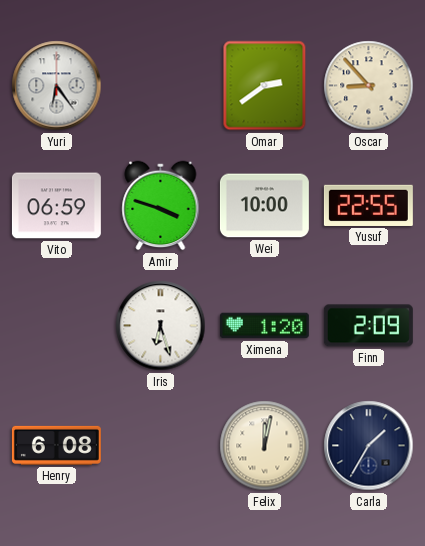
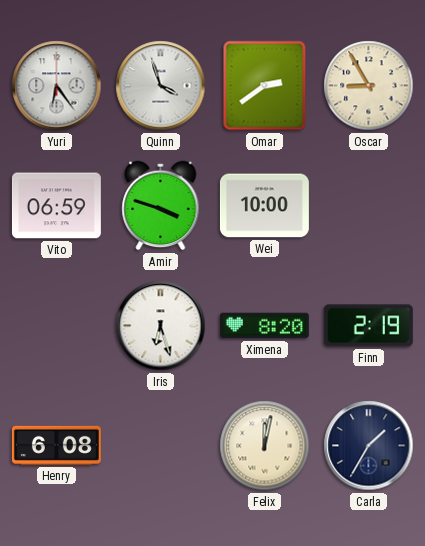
Quinn: none -> 3:57 (161, 86)
Oscar: 8:53 -> 8:55 (369, 86)
Yusuf: 22:55 -> none (368, 205)
Ximena: 1:20 -> 8:20 (264, 326)
Finn: 2:09 -> 2:19 (368, 326)
